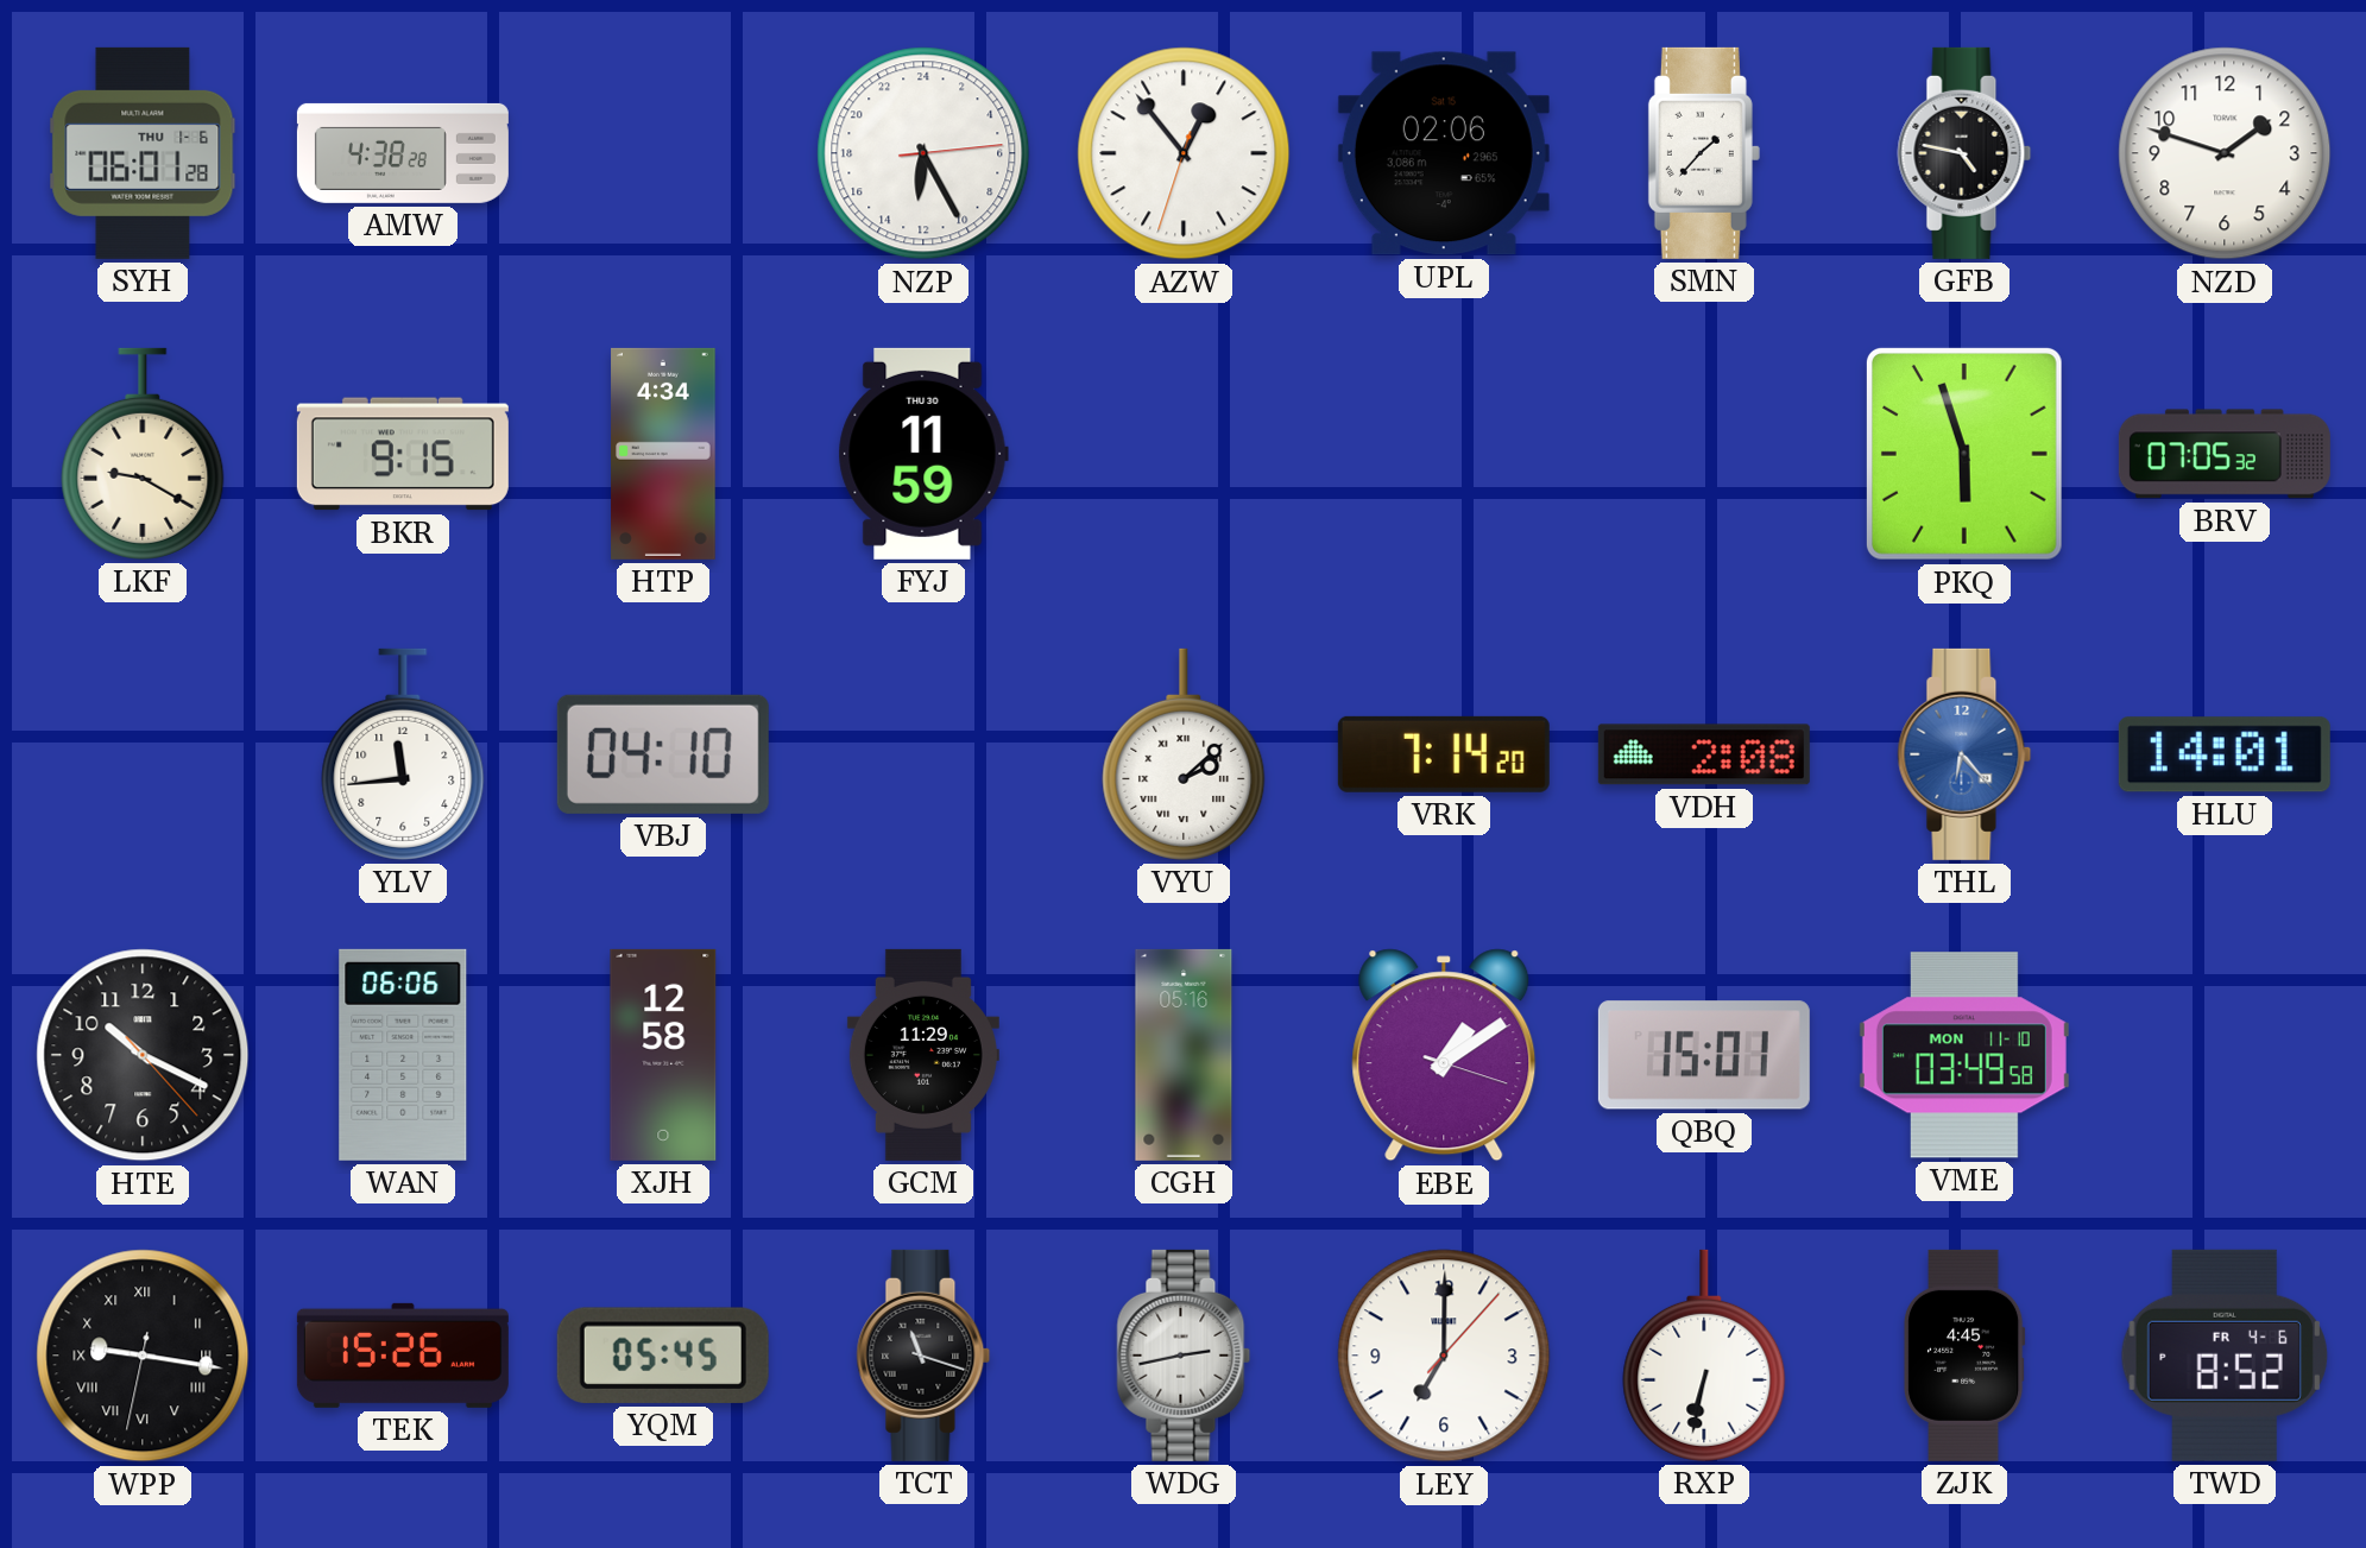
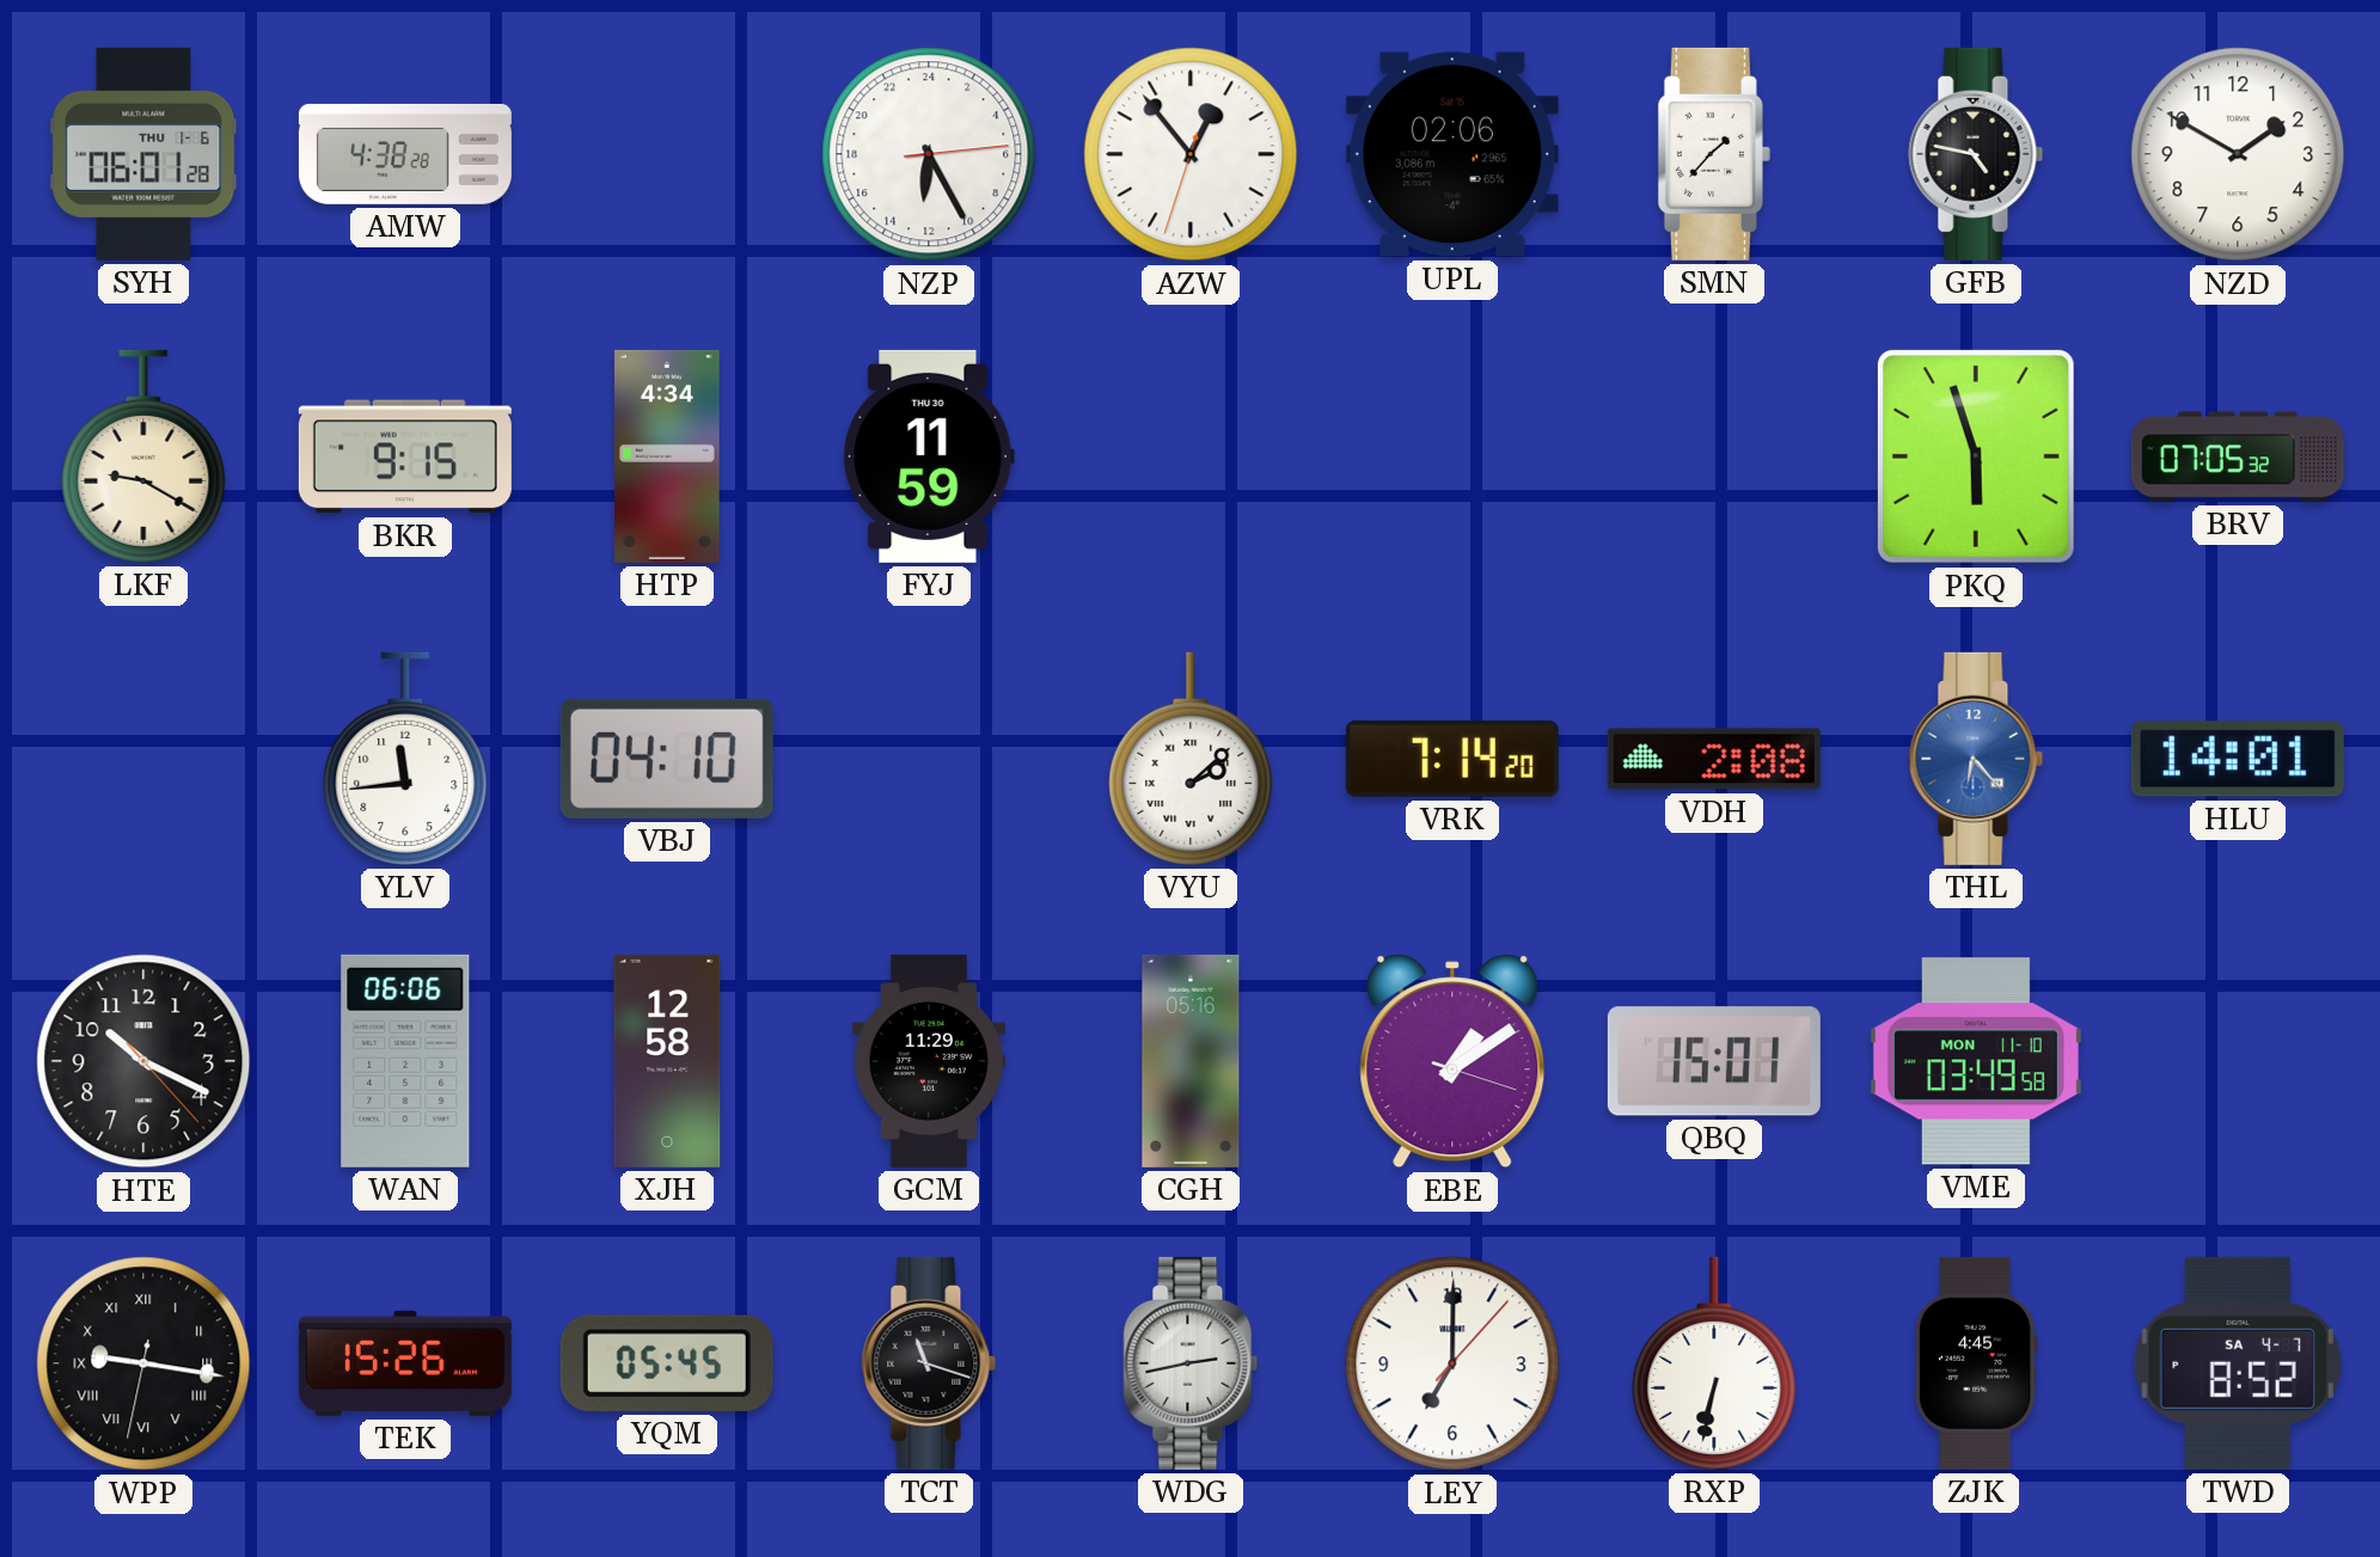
NZD: 1:48 -> 1:50 (2238, 154)
TWD date: FR 4-6 -> SA 4-7 (2238, 1363)
